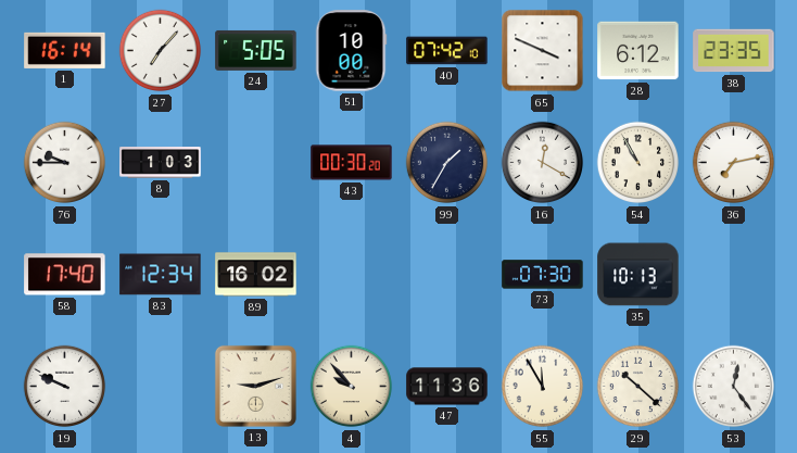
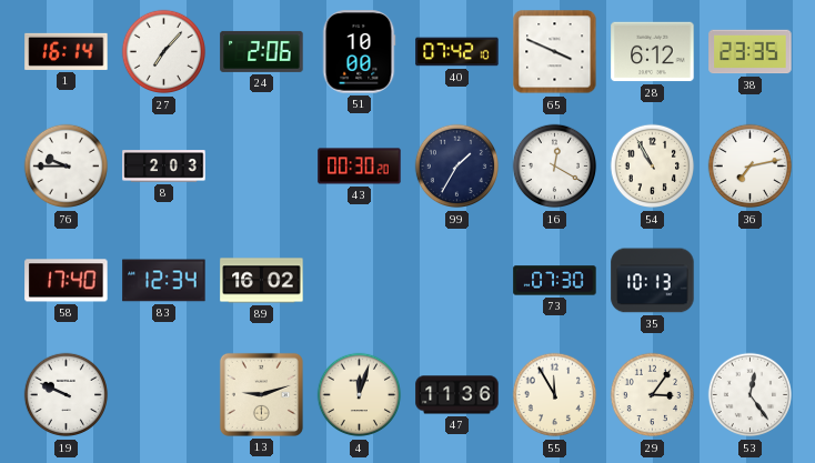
24: 5:05 -> 2:06 (262, 51)
8: 1:03 -> 2:03 (164, 167)
4: 9:53 -> 12:03 (360, 395)
29: 10:22 -> 3:06 (653, 395)
